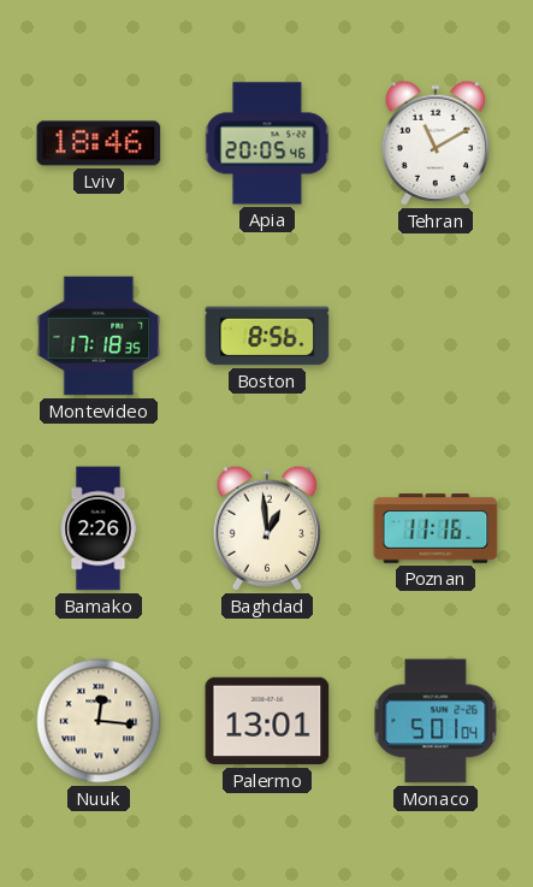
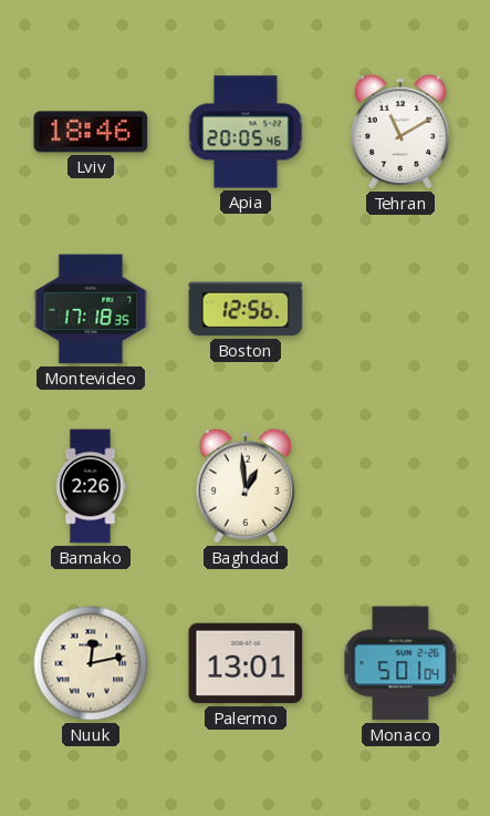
Boston: 8:56 -> 12:56 (246, 309)
Poznan: 11:16 -> none (436, 528)
Nuuk: 12:16 -> 12:13 (91, 663)
